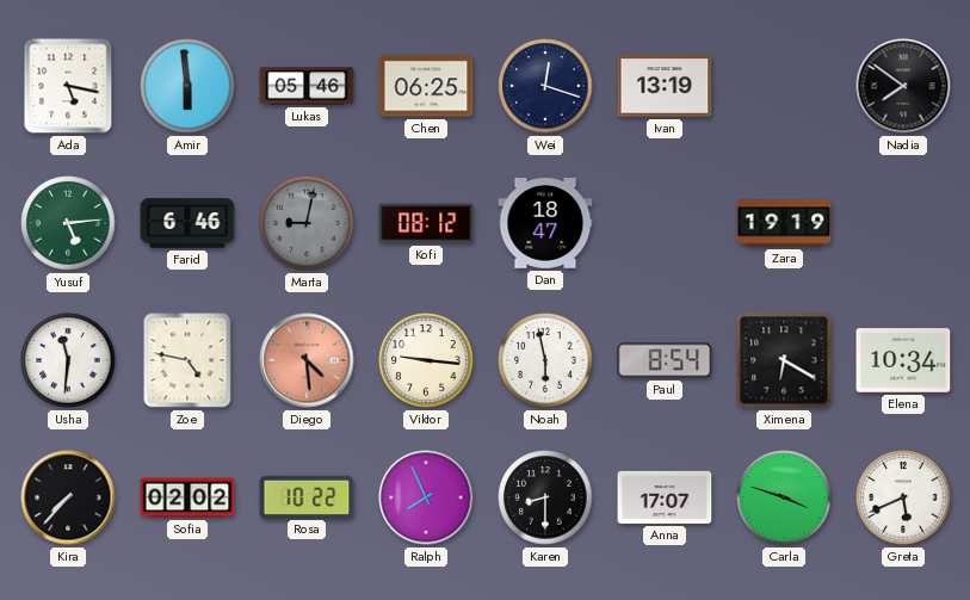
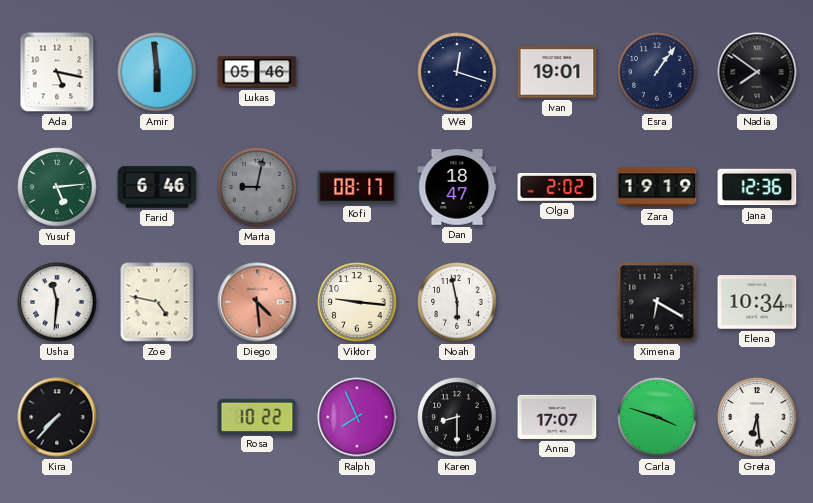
Chen: 06:25 -> none (426, 86)
Ivan: 13:19 -> 19:01 (557, 72)
Esra: none -> 1:06 (657, 72)
Kofi: 08:12 -> 08:17 (357, 187)
Olga: none -> 2:02 (557, 188)
Jana: none -> 12:36 (757, 187)
Paul: 8:54 -> none (665, 360)
Sofia: 02:02 -> none (187, 497)
Greta: 5:41 -> 6:29 (757, 417)
